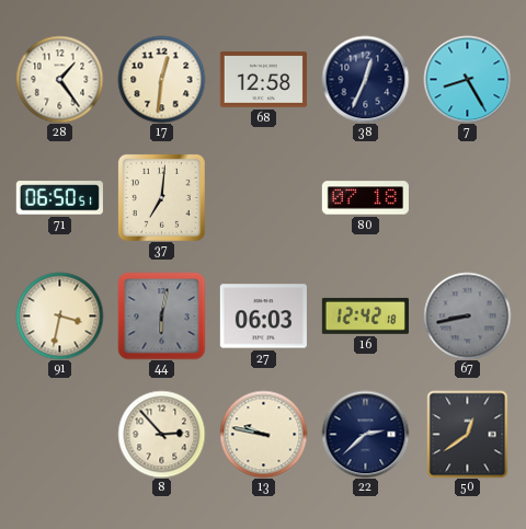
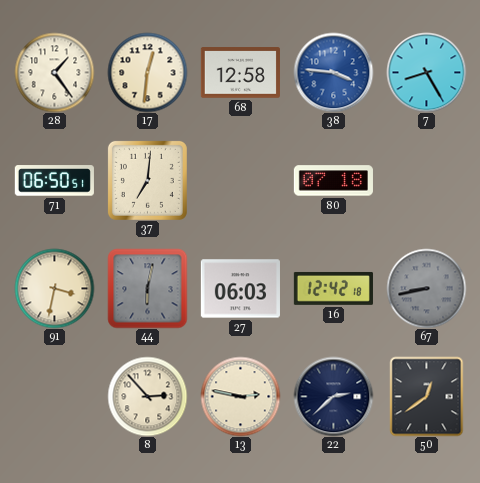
38: 12:34 -> 3:46 (333, 72)
38 dial: navy -> blue (333, 72)
13: 9:47 -> 2:47 (240, 396)
